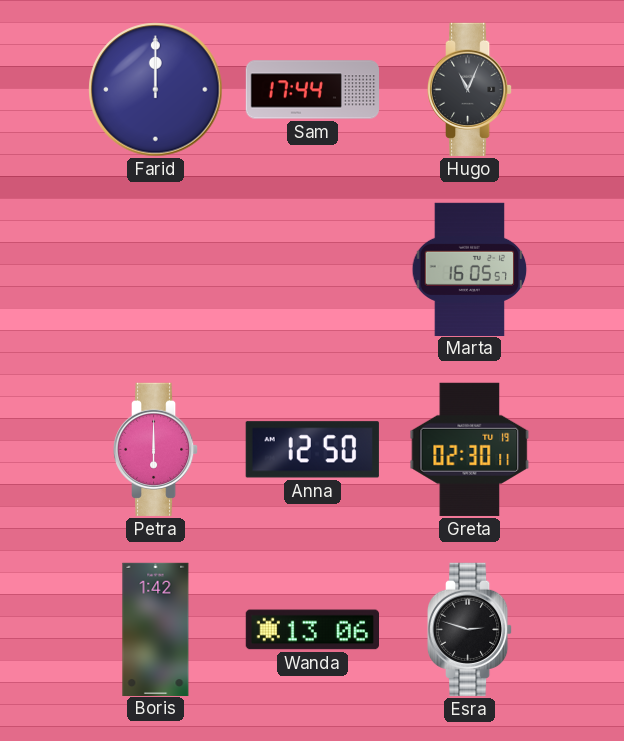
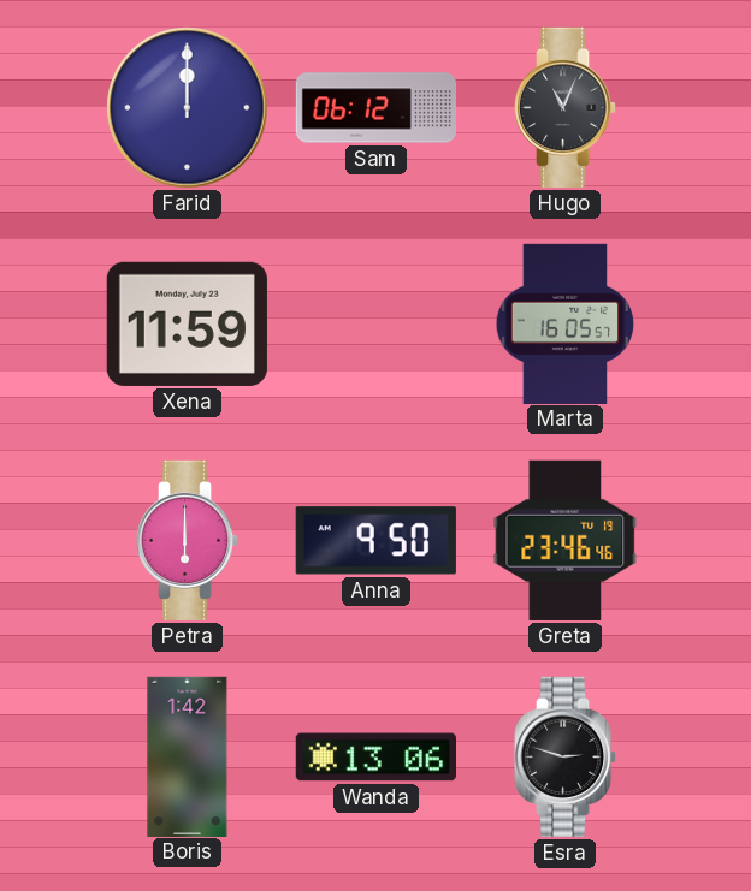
Sam: 17:44 -> 06:12 (377, 108)
Xena: none -> 11:59 (187, 323)
Anna: 12:50 -> 9:50 (375, 541)
Greta: 02:30 -> 23:46 (566, 540)
